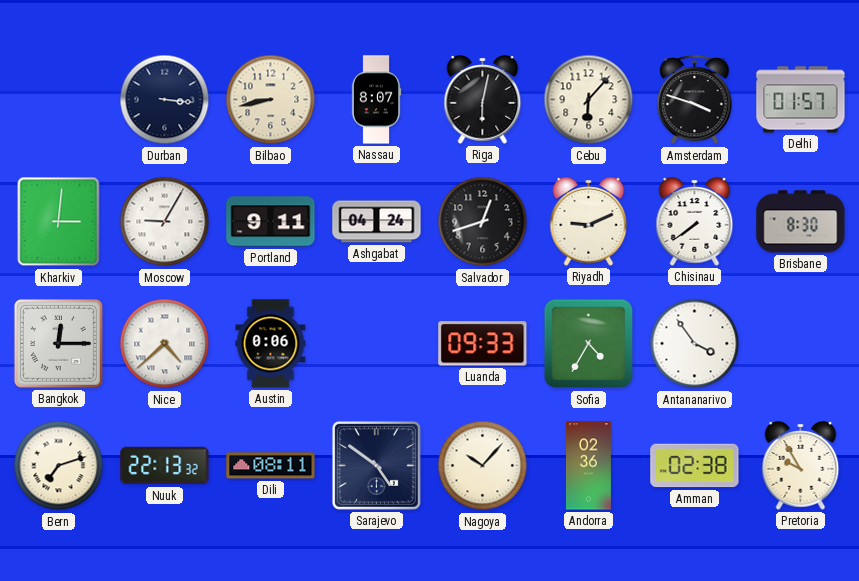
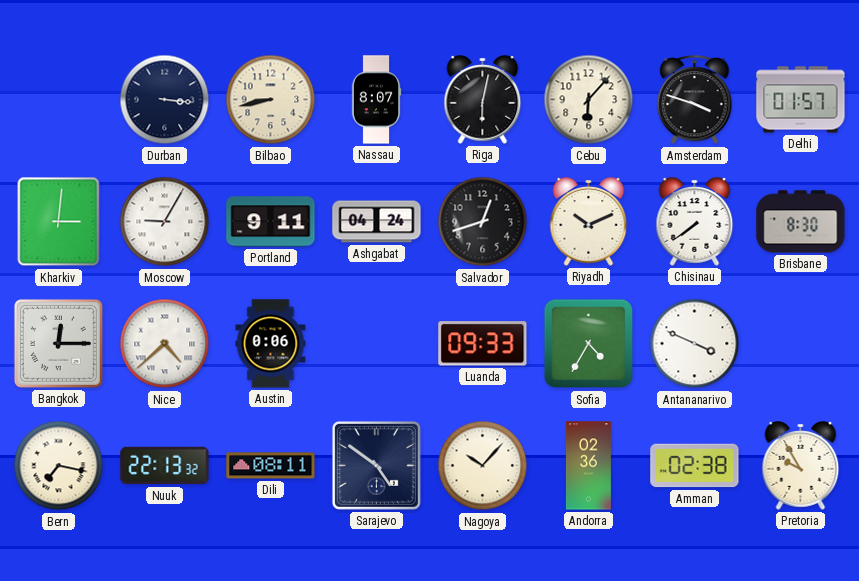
Riyadh: 9:11 -> 10:11 (589, 222)
Antananarivo: 3:54 -> 3:49 (695, 344)
Bern: 7:12 -> 7:17 (59, 466)
